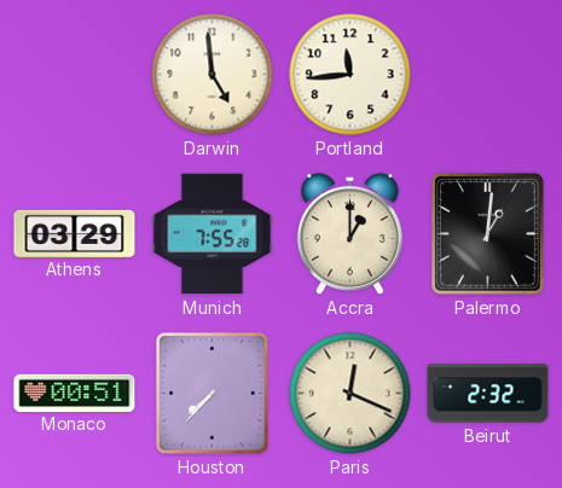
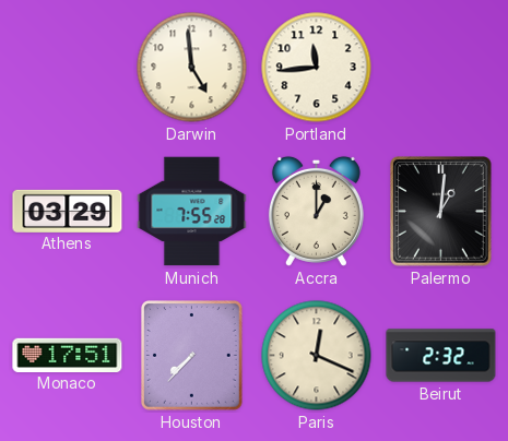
Monaco: 00:51 -> 17:51 (68, 355)
